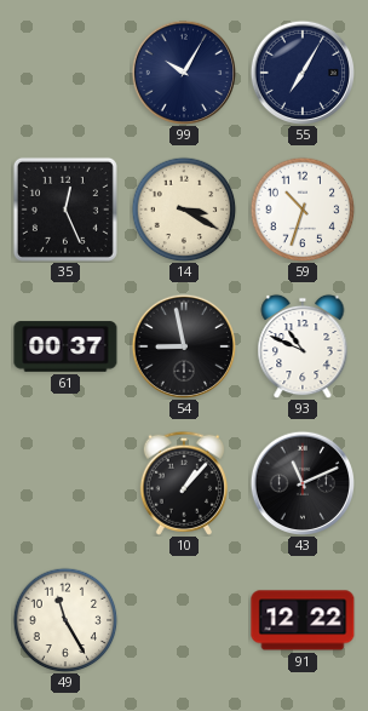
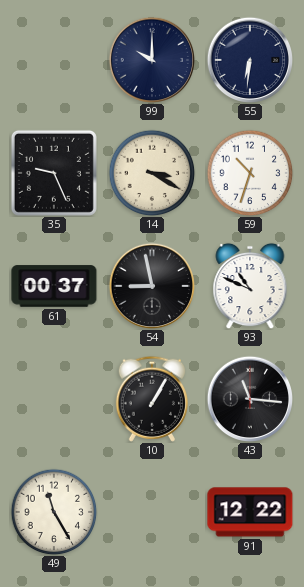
99: 10:05 -> 10:00 (151, 59)
55: 7:05 -> 6:31 (249, 59)
35: 12:26 -> 9:26 (54, 173)
10: 1:07 -> 1:05 (151, 399)
43: 11:11 -> 11:16 (249, 398)
